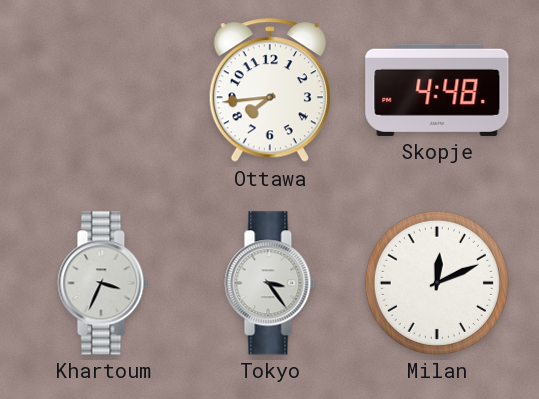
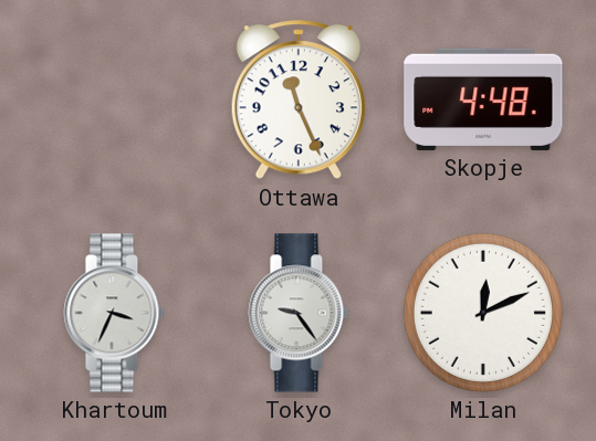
Ottawa: 7:44 -> 11:26 (299, 101)
Tokyo: 3:24 -> 9:24 (299, 313)
